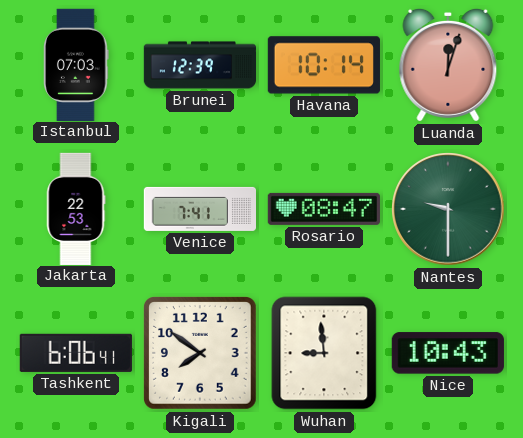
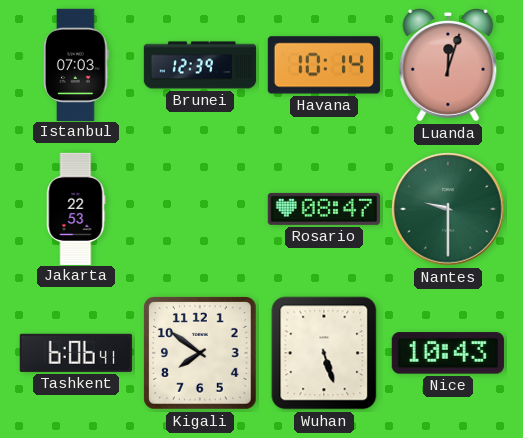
Venice: 7:41 -> none (199, 209)
Wuhan: 8:59 -> 5:27 (324, 353)
